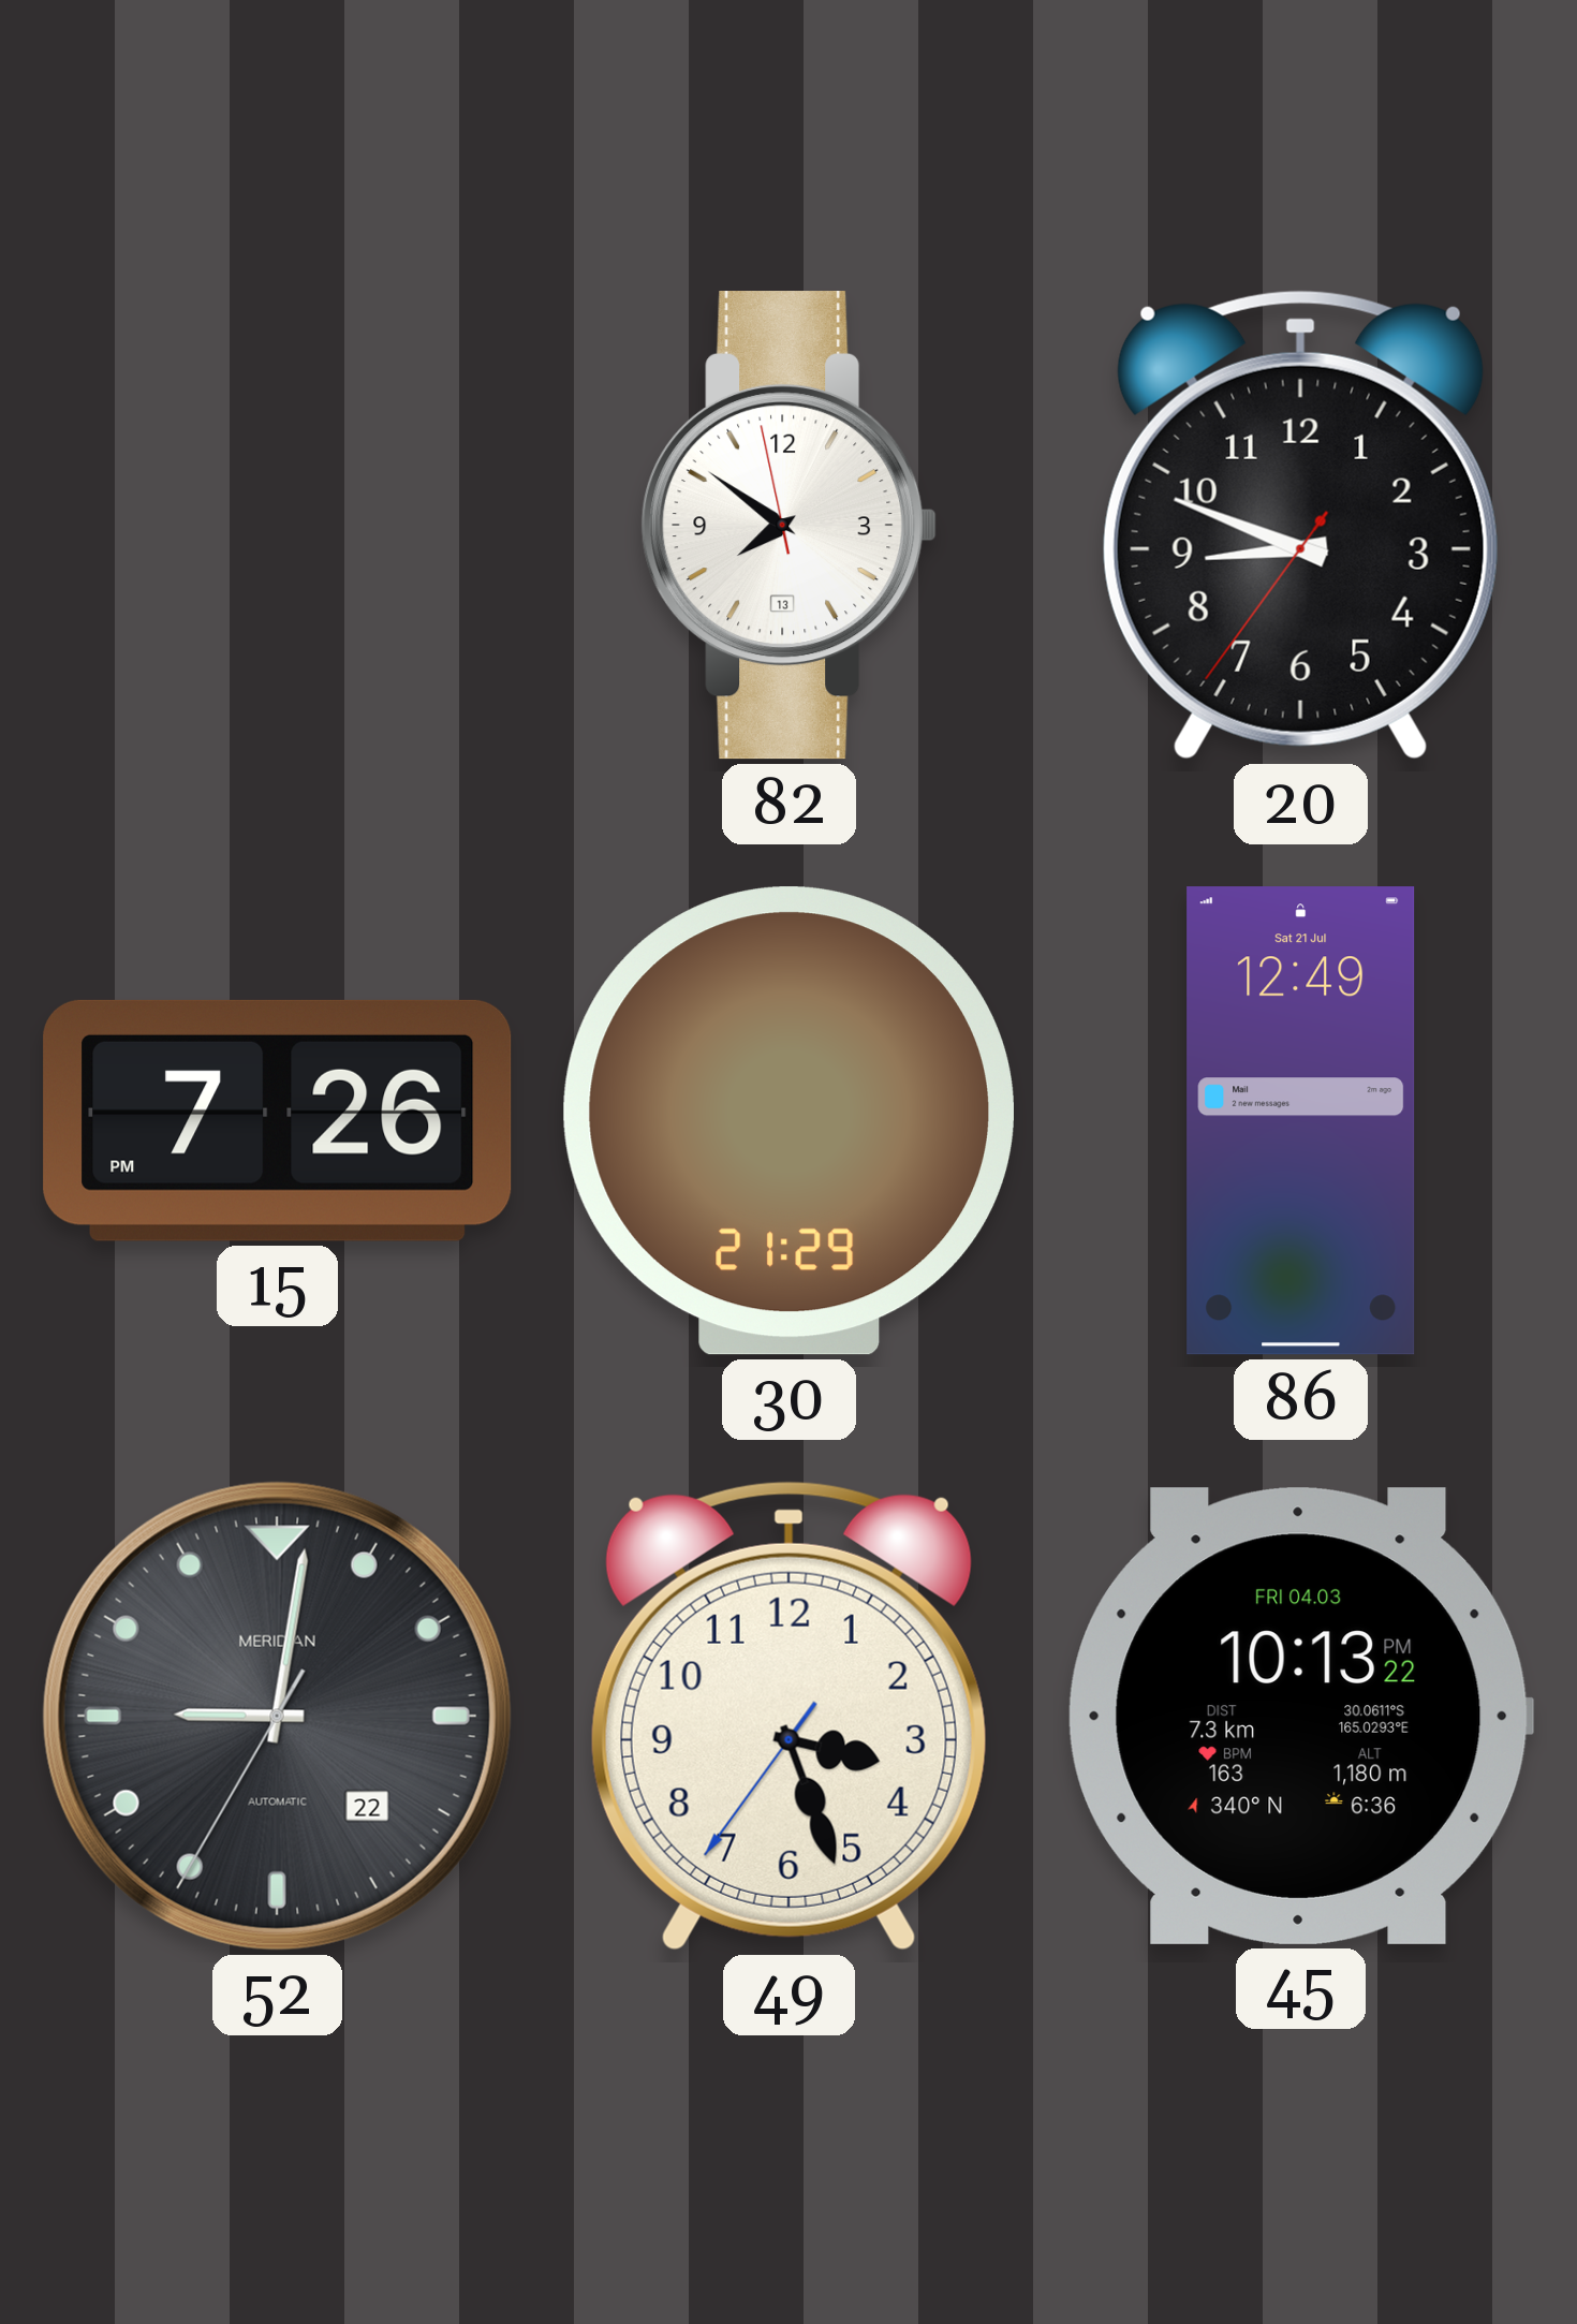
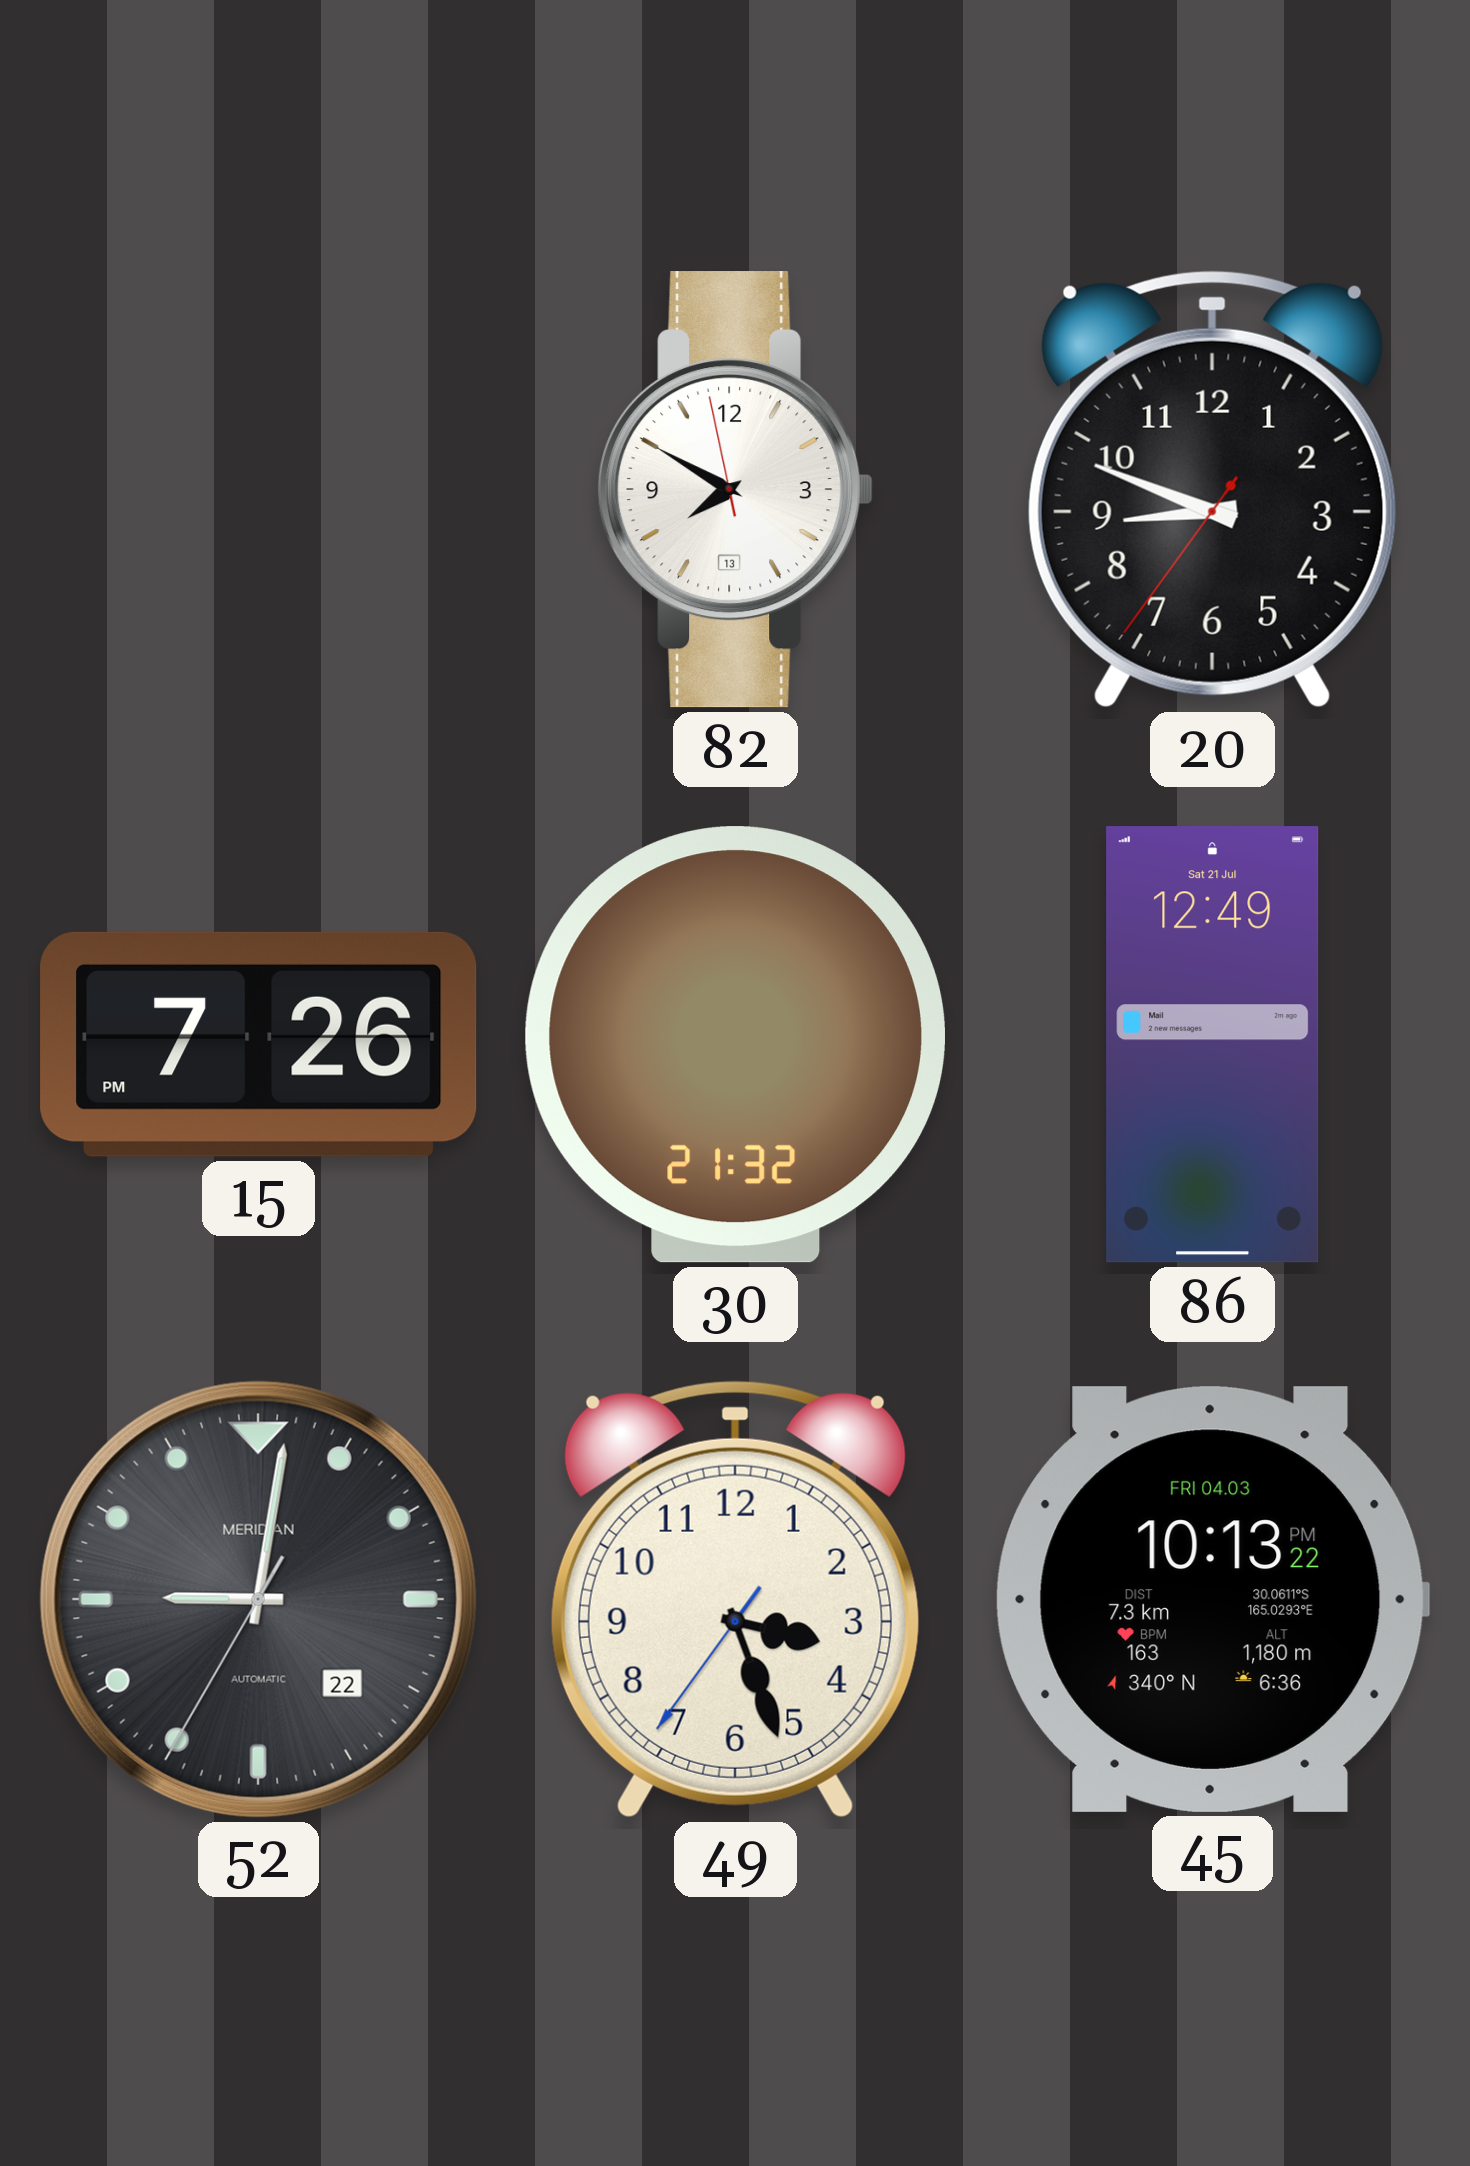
82: 7:50 -> 7:49 (736, 490)
30: 21:29 -> 21:32 (735, 1045)
